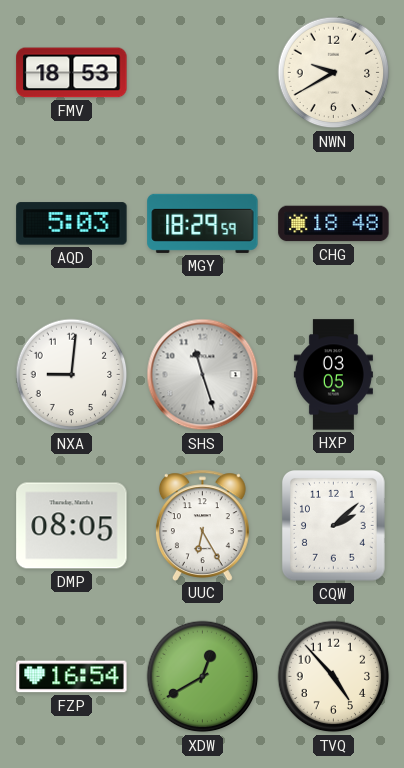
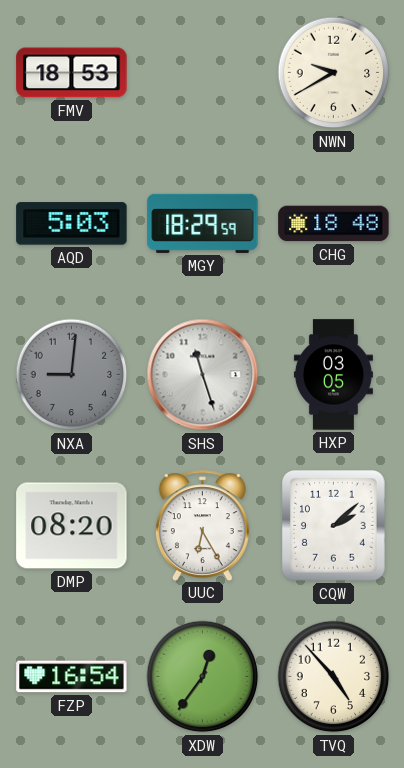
NXA dial: white -> grey (72, 375)
DMP: 08:05 -> 08:20 (72, 526)
XDW: 12:40 -> 12:36 (203, 677)
